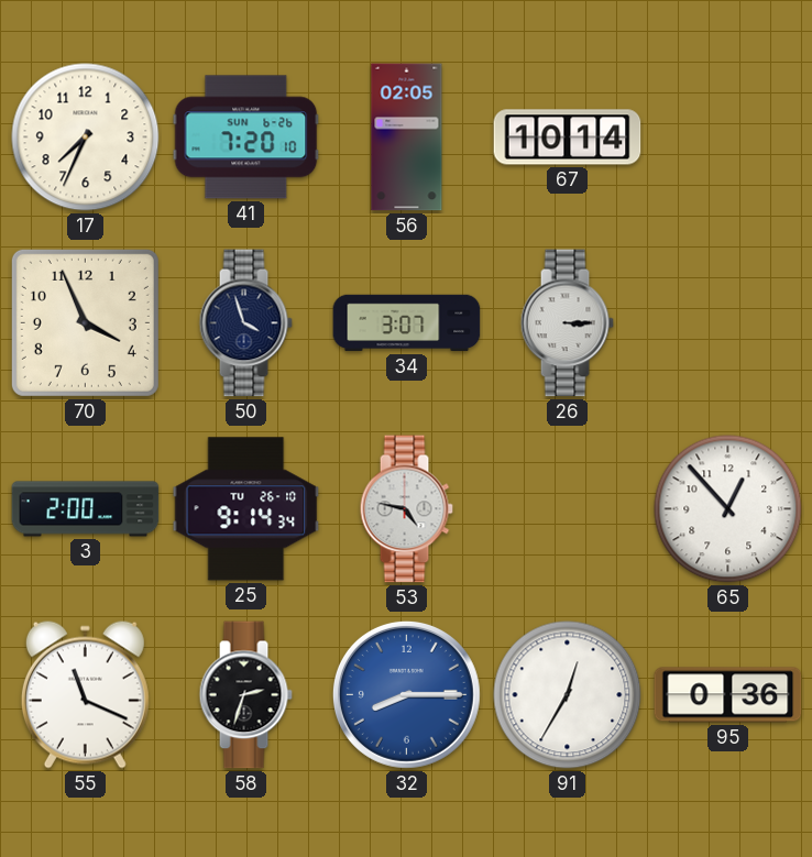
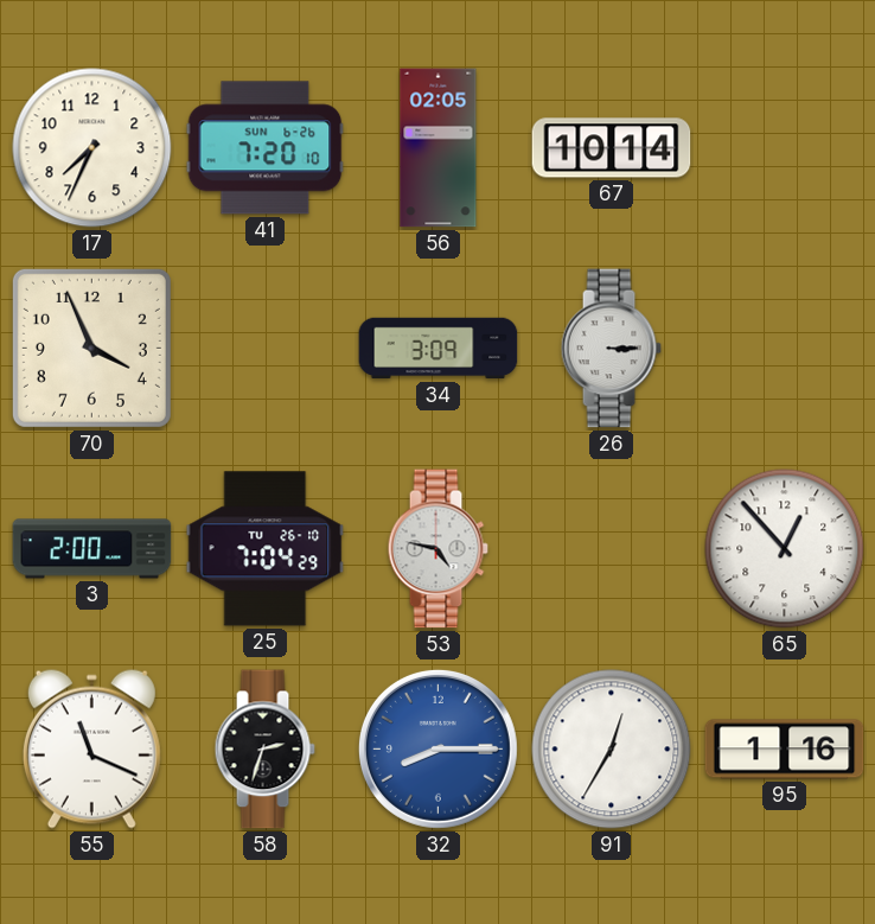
50: 3:57 -> none (245, 323)
34: 3:07 -> 3:09 (439, 349)
25: 9:14 -> 7:04 (266, 549)
95: 0:36 -> 1:16 (785, 750)
